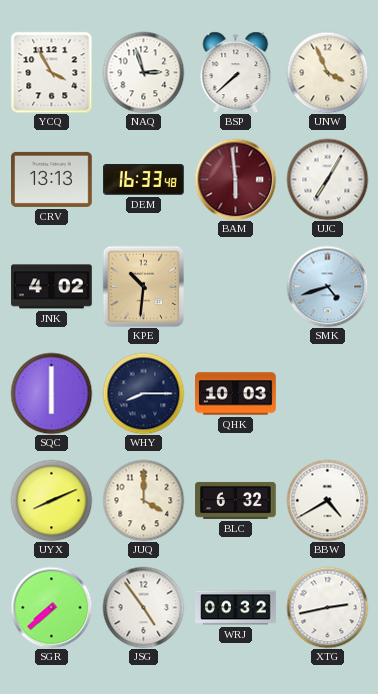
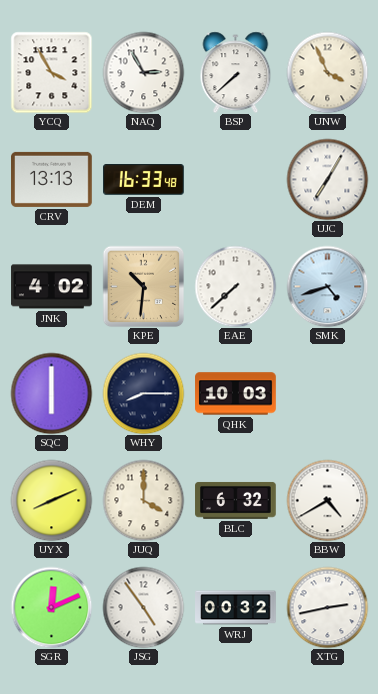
NAQ: 2:57 -> 2:55 (143, 72)
BAM: 5:59 -> none (235, 179)
EAE: none -> 7:38 (235, 286)
SGR: 7:38 -> 12:11 (51, 607)
